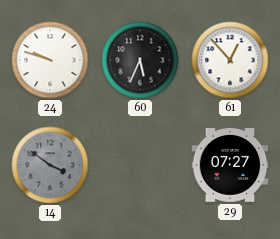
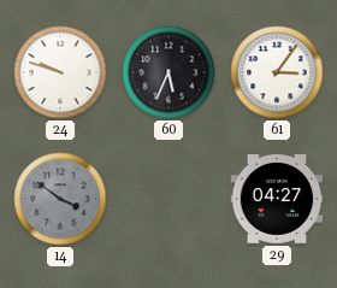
61: 12:53 -> 3:06 (277, 72)
29: 07:27 -> 04:27 (277, 199)
